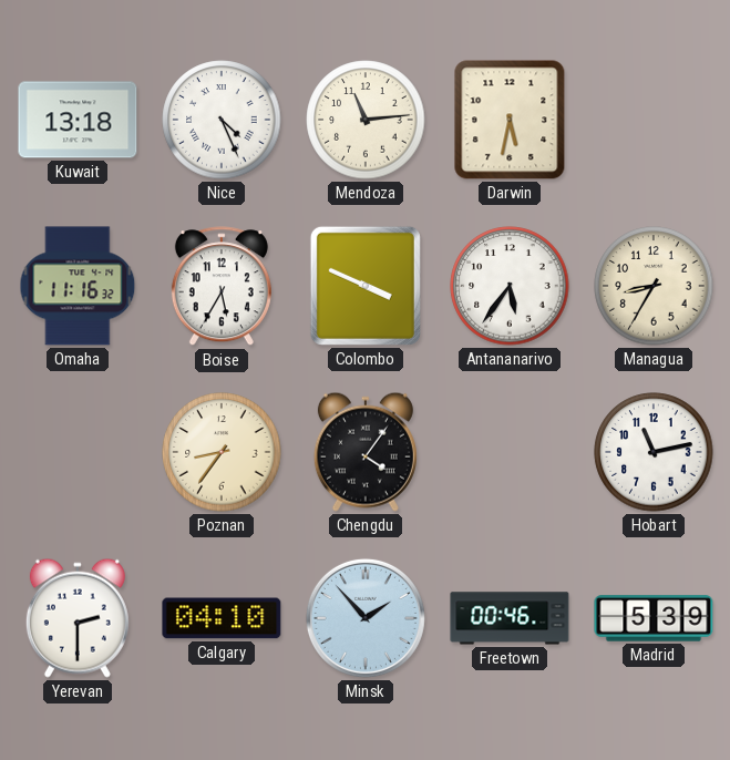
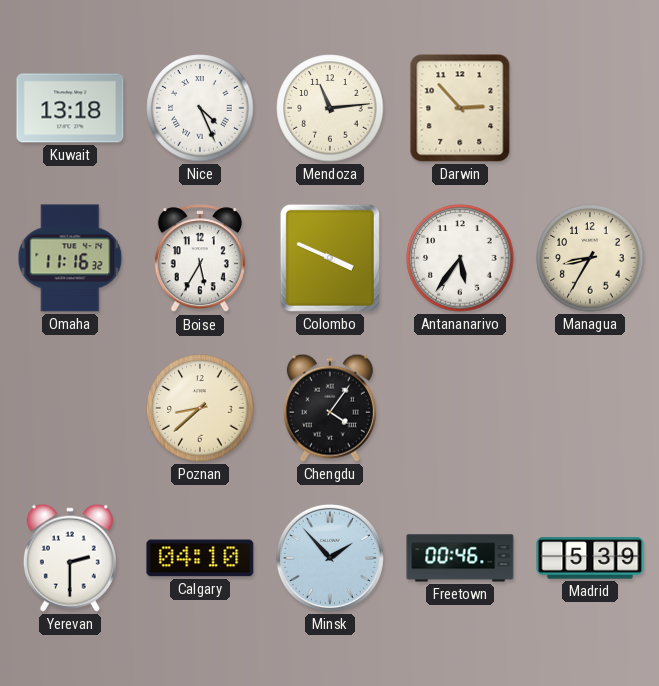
Darwin: 5:32 -> 2:53 (460, 108)
Poznan: 8:36 -> 8:38 (200, 408)
Hobart: 11:13 -> none (654, 452)
